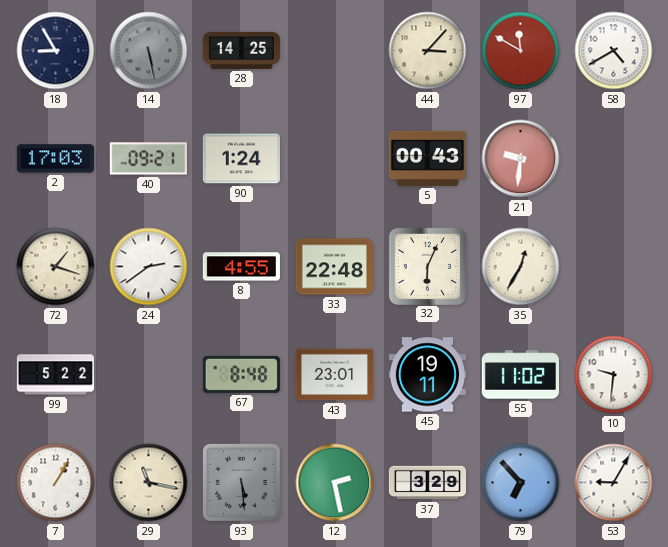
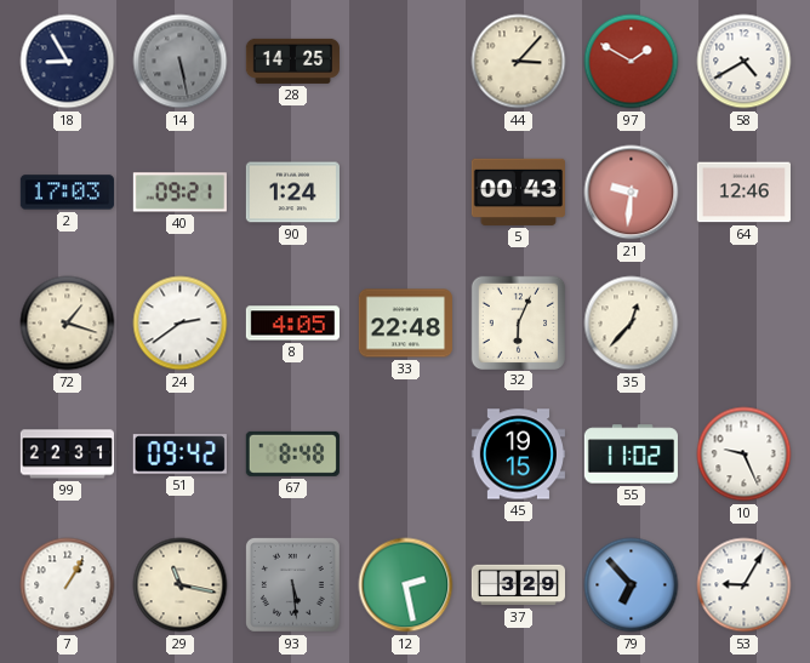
97: 11:50 -> 1:50 (632, 62)
64: none -> 12:46 (743, 193)
8: 4:55 -> 4:05 (292, 324)
35: 12:35 -> 12:37 (632, 324)
99: 5:22 -> 22:31 (67, 455)
51: none -> 09:42 (179, 455)
43: 23:01 -> none (334, 375)
45: 19:11 -> 19:15 (518, 455)
10: 9:31 -> 9:26 (745, 455)
